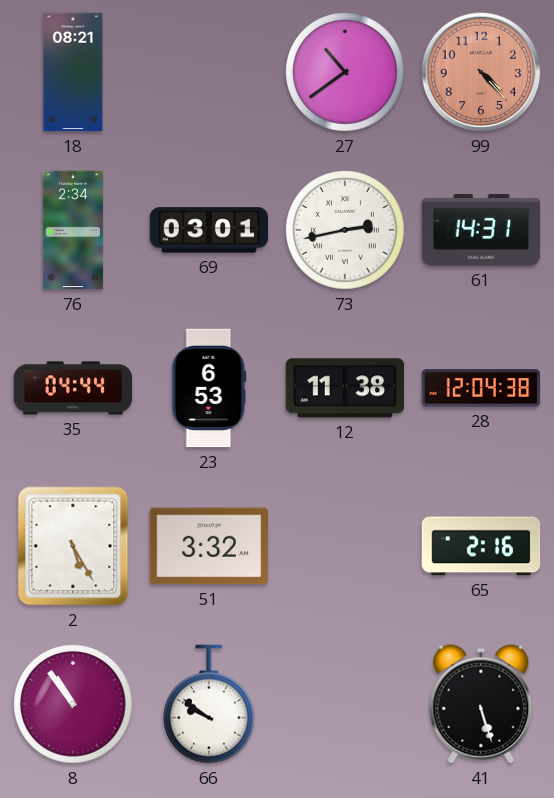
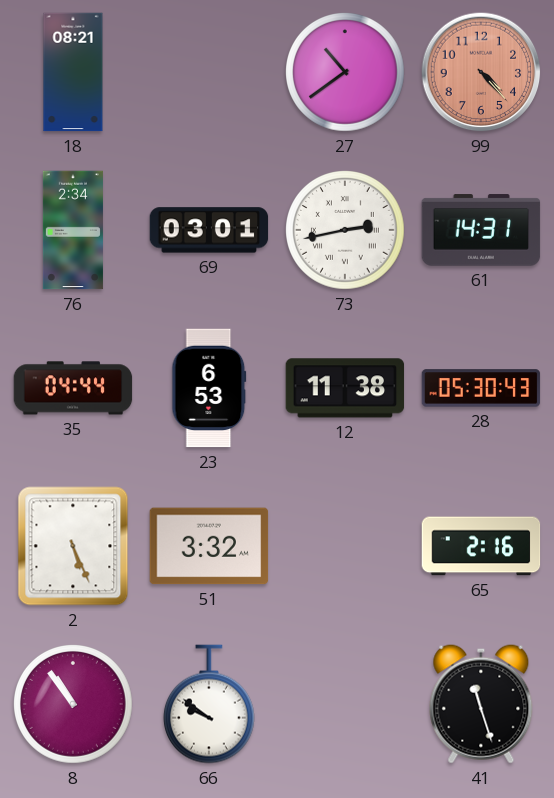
28: 12:04 -> 05:30 (481, 388)
2: 5:25 -> 5:26 (73, 546)
41: 5:27 -> 11:27 (481, 704)
